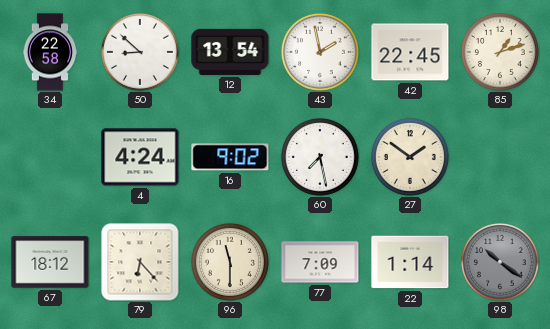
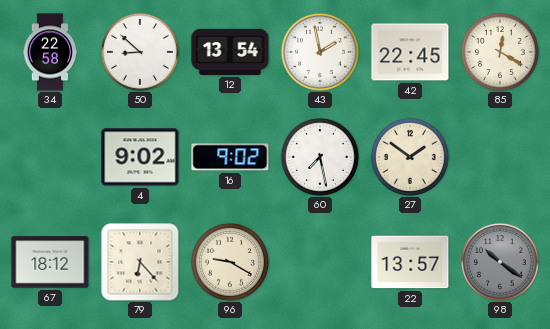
85: 1:12 -> 12:20 (500, 52)
4: 4:24 -> 9:02 (140, 157)
96: 11:30 -> 9:20 (230, 262)
77: 7:09 -> none (320, 262)
22: 1:14 -> 13:57 (410, 262)
